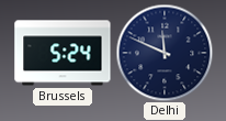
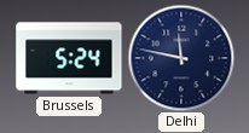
Delhi: 11:49 -> 11:47 (181, 58)
